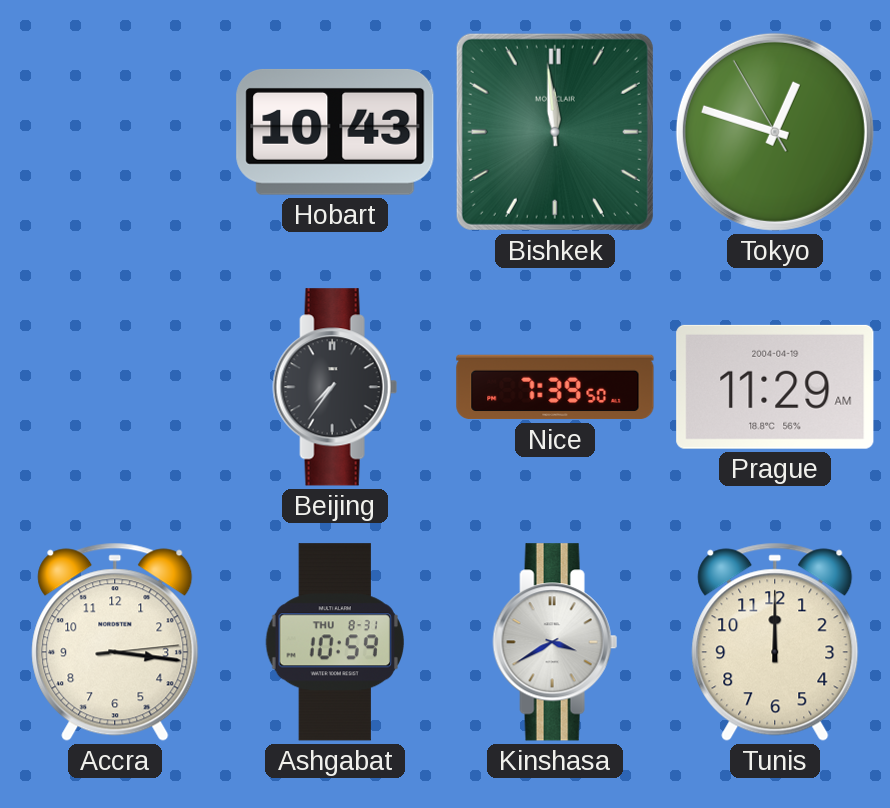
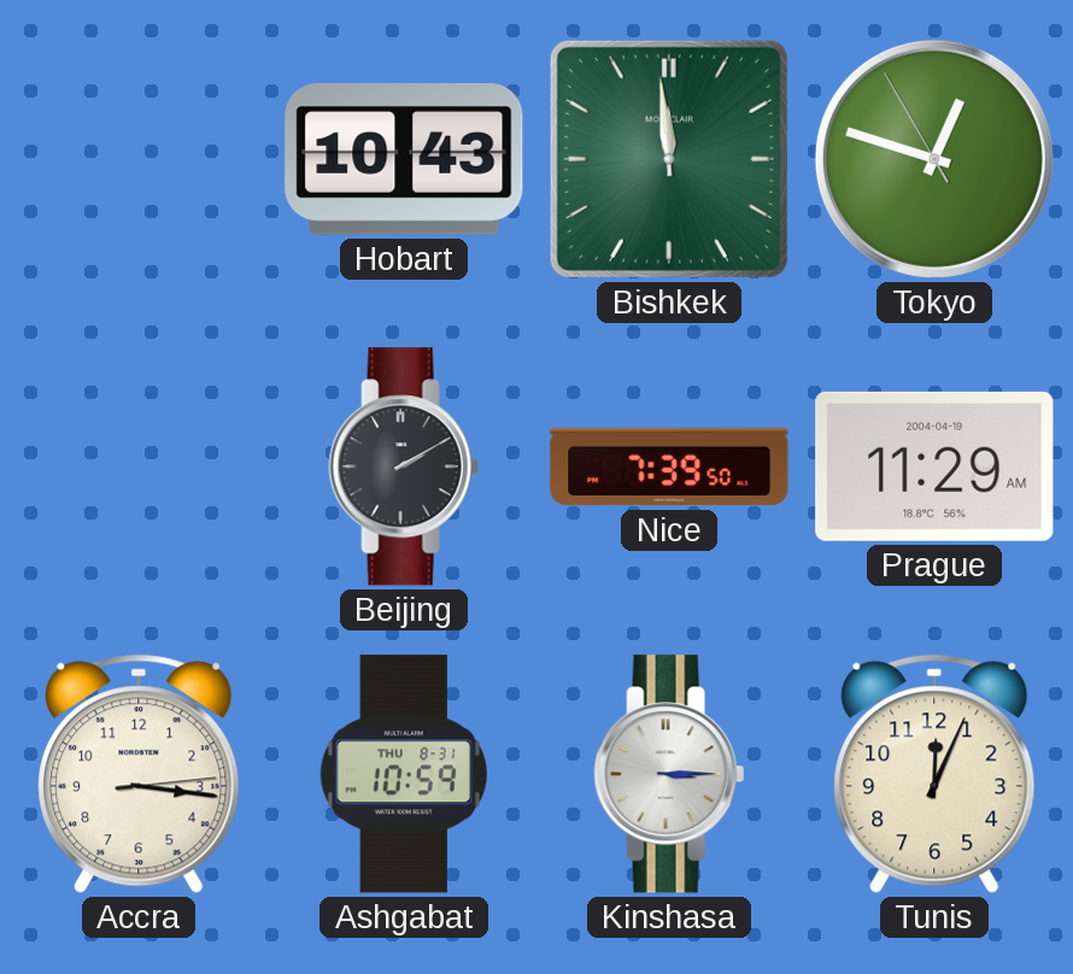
Beijing: 7:36 -> 2:10 (404, 467)
Kinshasa: 3:40 -> 3:15 (669, 774)
Tunis: 12:00 -> 12:04 (934, 774)
